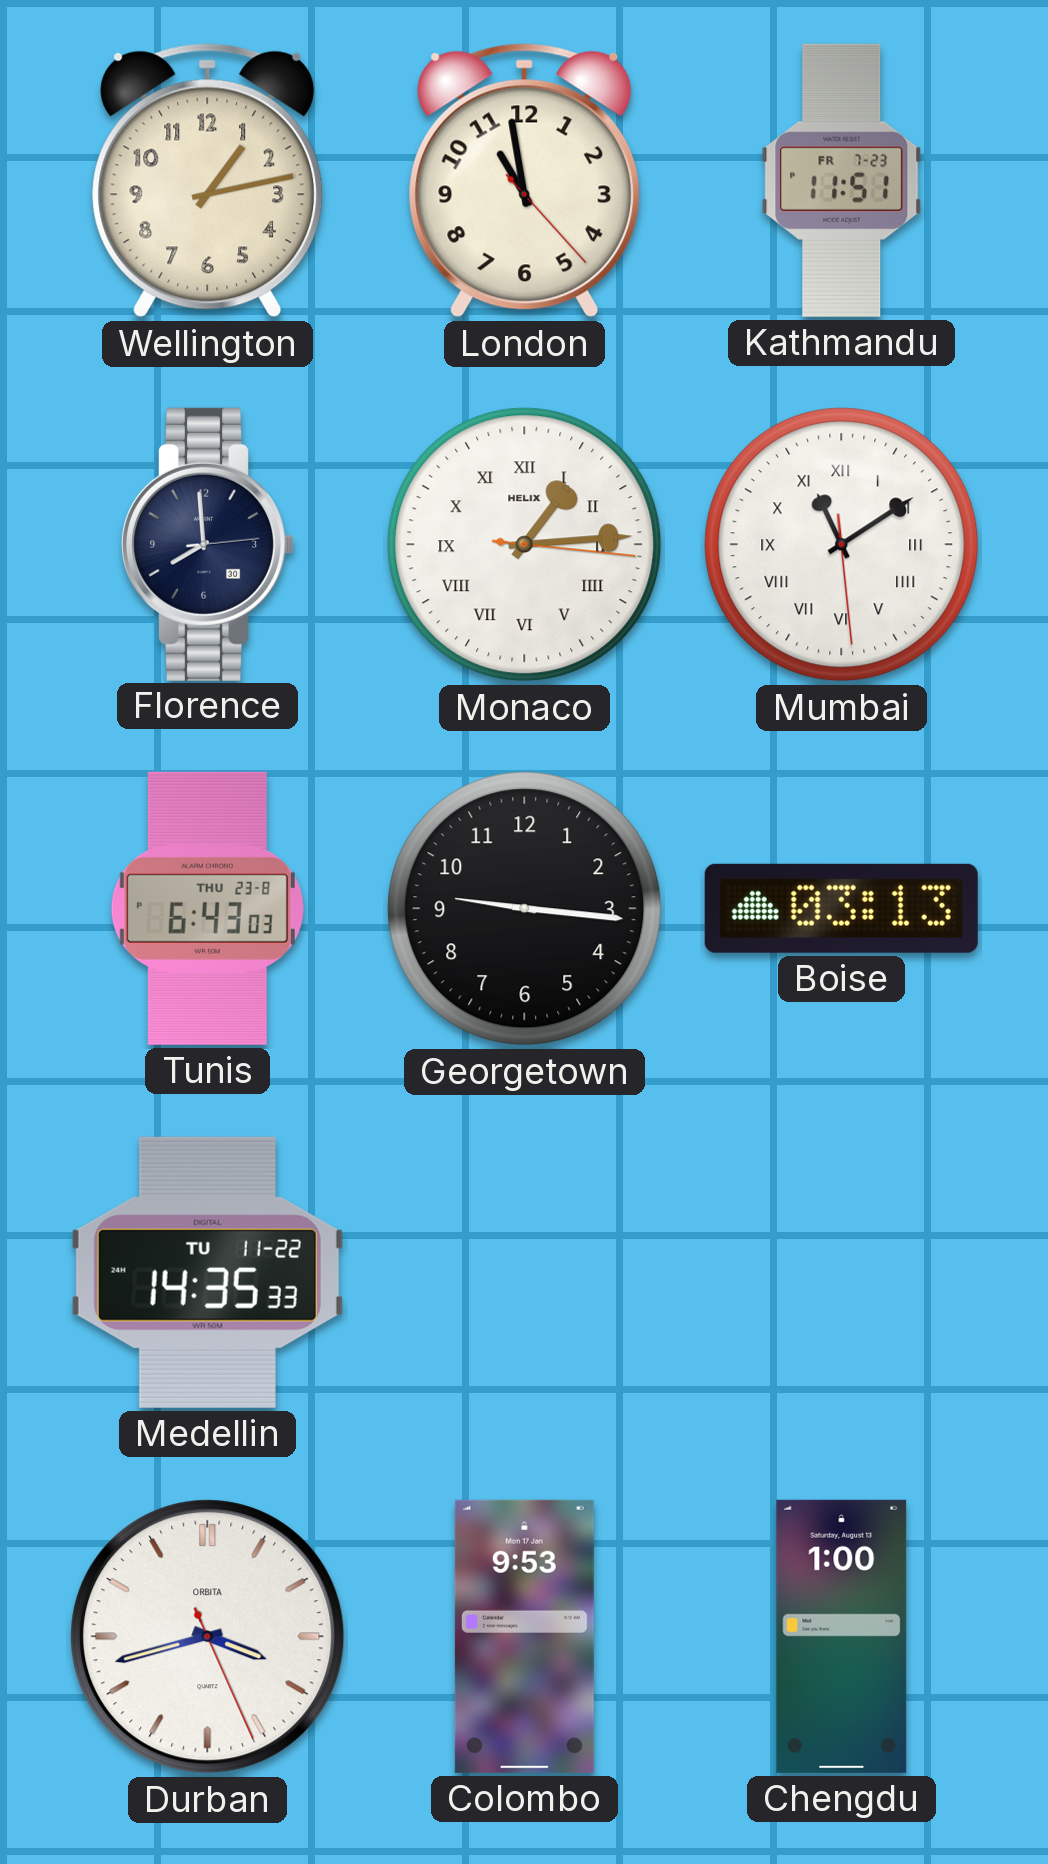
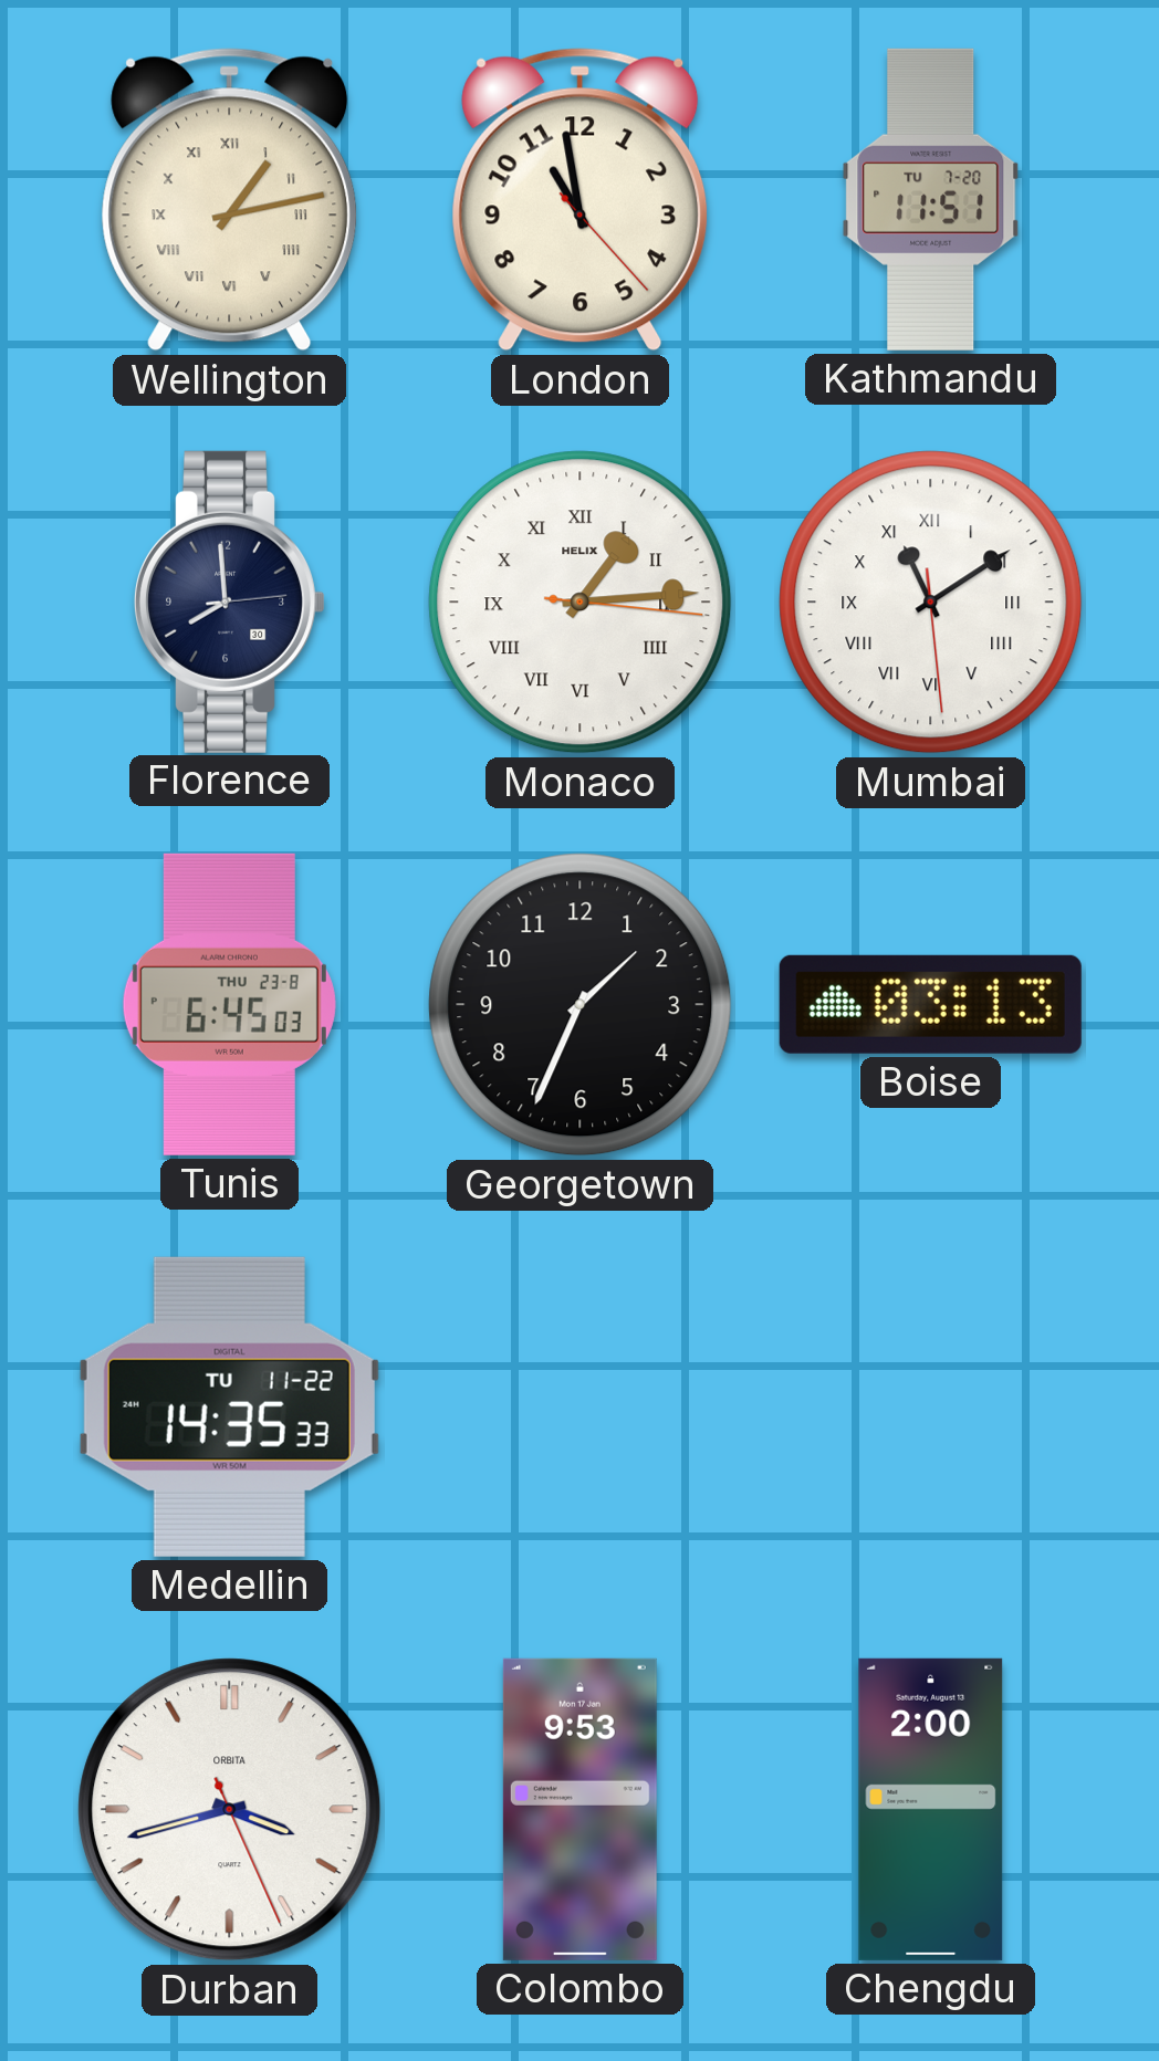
Wellington numerals: Arabic -> Roman (230, 200)
Kathmandu date: FR 7-23 -> TU 7-20 (931, 199)
Tunis: 6:43 -> 6:45 (229, 1004)
Georgetown: 9:16 -> 1:34 (581, 1005)
Chengdu: 1:00 -> 2:00 (931, 1809)
